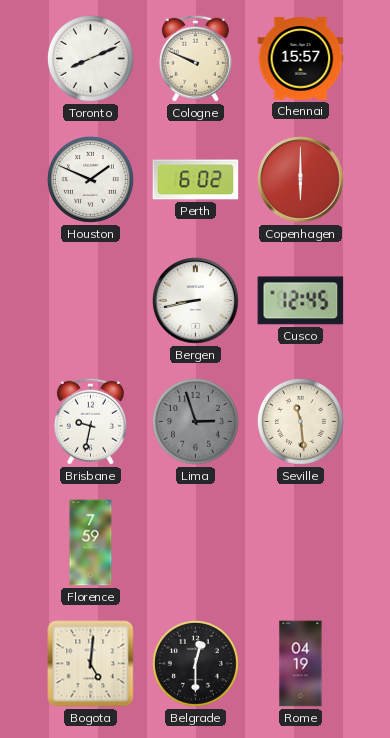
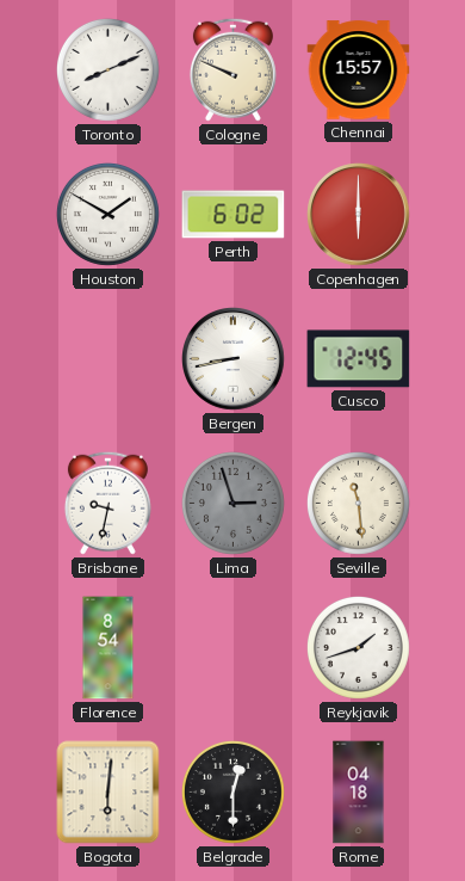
Houston: 1:49 -> 1:50 (107, 214)
Florence: 7:59 -> 8:54 (108, 648)
Reykjavik: none -> 1:42 (358, 647)
Bogota: 5:01 -> 6:01 (108, 793)
Rome: 04:19 -> 04:18 (359, 793)
